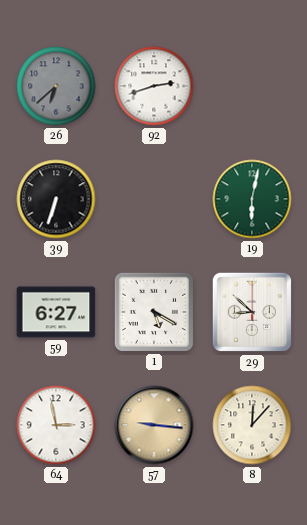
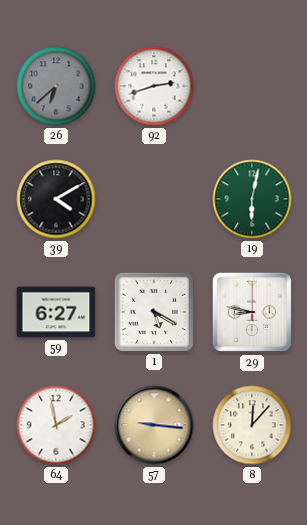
39: 6:33 -> 4:10 (56, 199)
29: 8:52 -> 8:47 (252, 312)
64: 2:58 -> 1:58 (56, 425)
